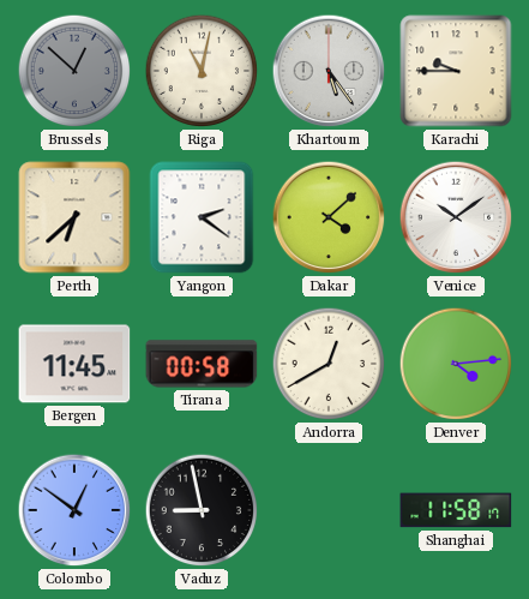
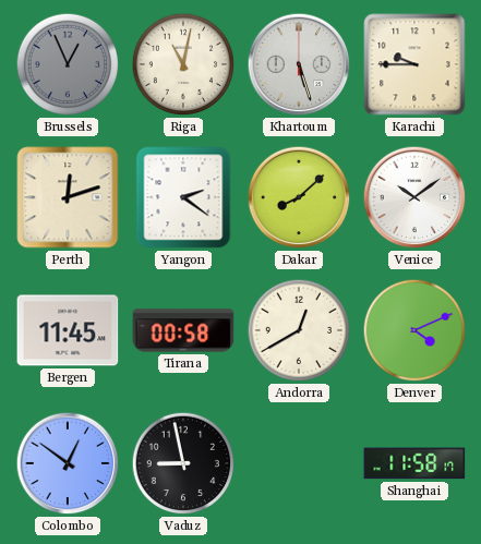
Brussels: 12:52 -> 12:56 (68, 64)
Khartoum: 5:24 -> 5:27 (299, 64)
Perth: 6:38 -> 12:12 (68, 197)
Dakar: 4:08 -> 8:08 (299, 197)
Denver: 4:14 -> 4:11 (414, 330)
